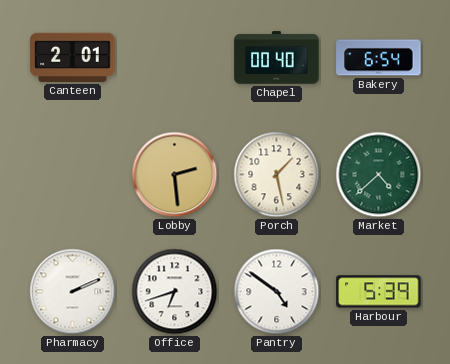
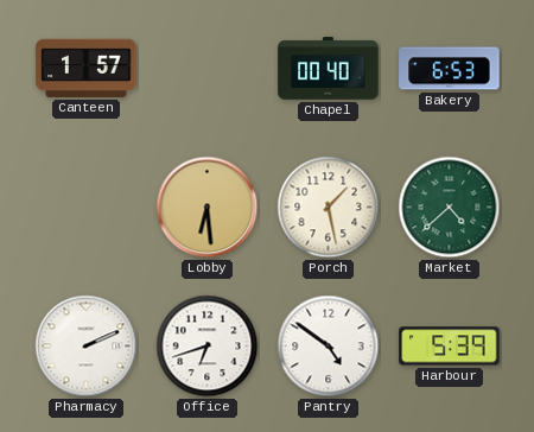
Canteen: 2:01 -> 1:57 (87, 68)
Bakery: 6:54 -> 6:53 (450, 69)
Lobby: 2:29 -> 6:29 (208, 208)
